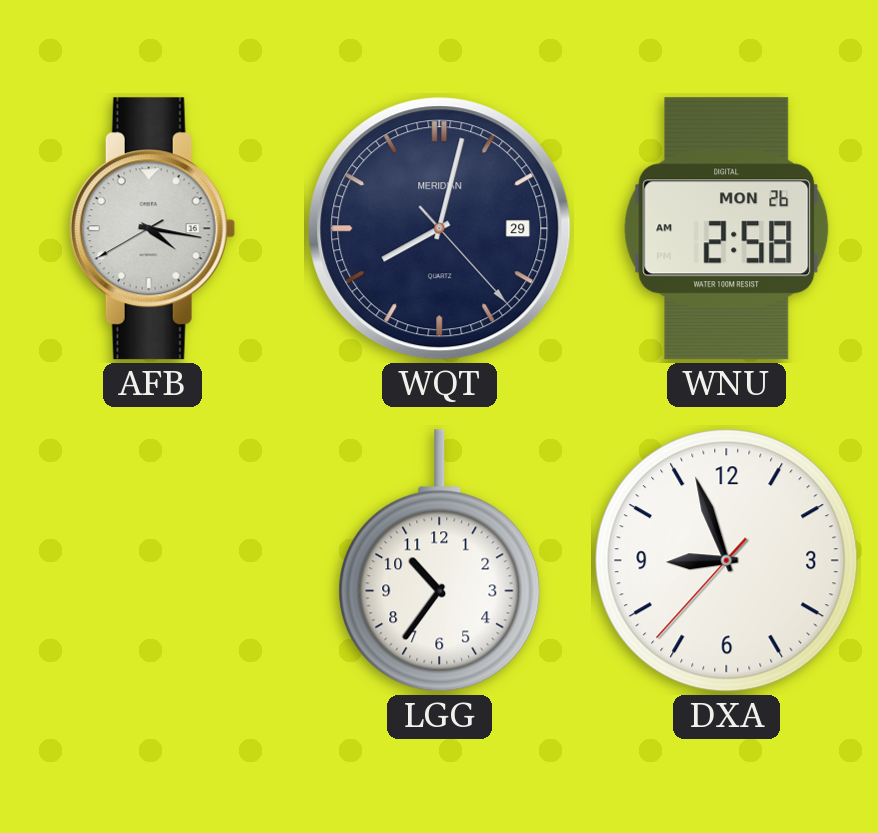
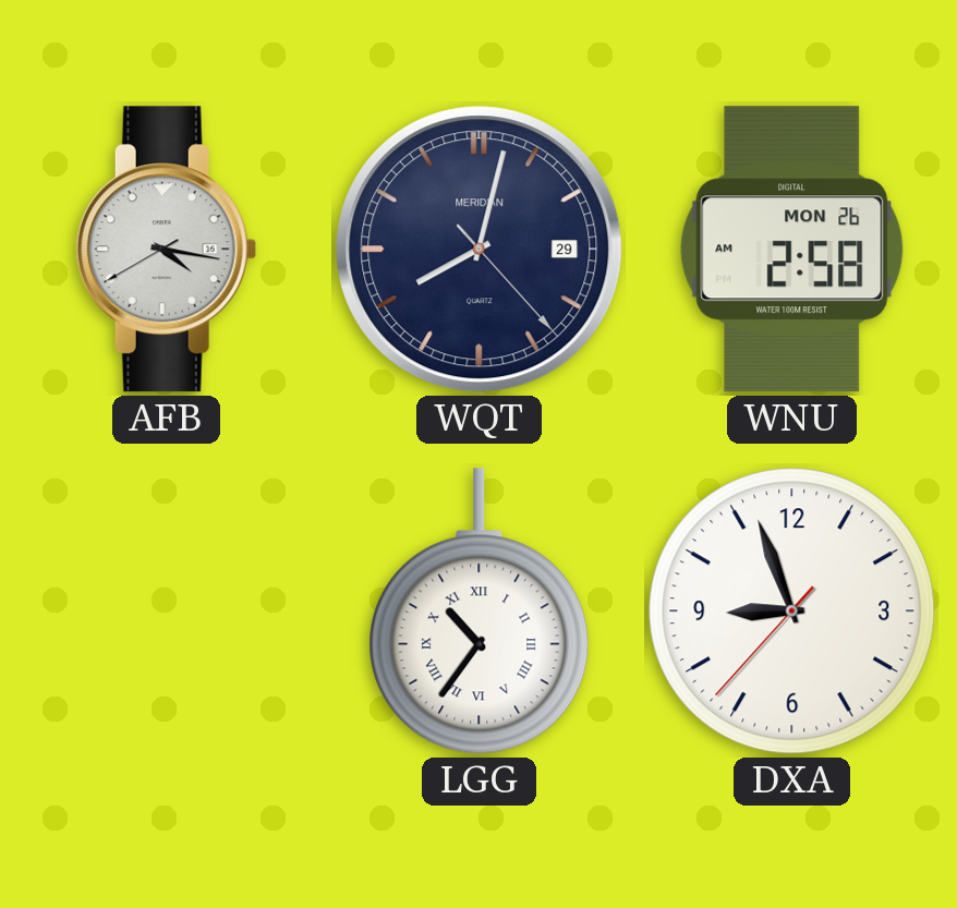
LGG numerals: Arabic -> Roman (480, 612)
